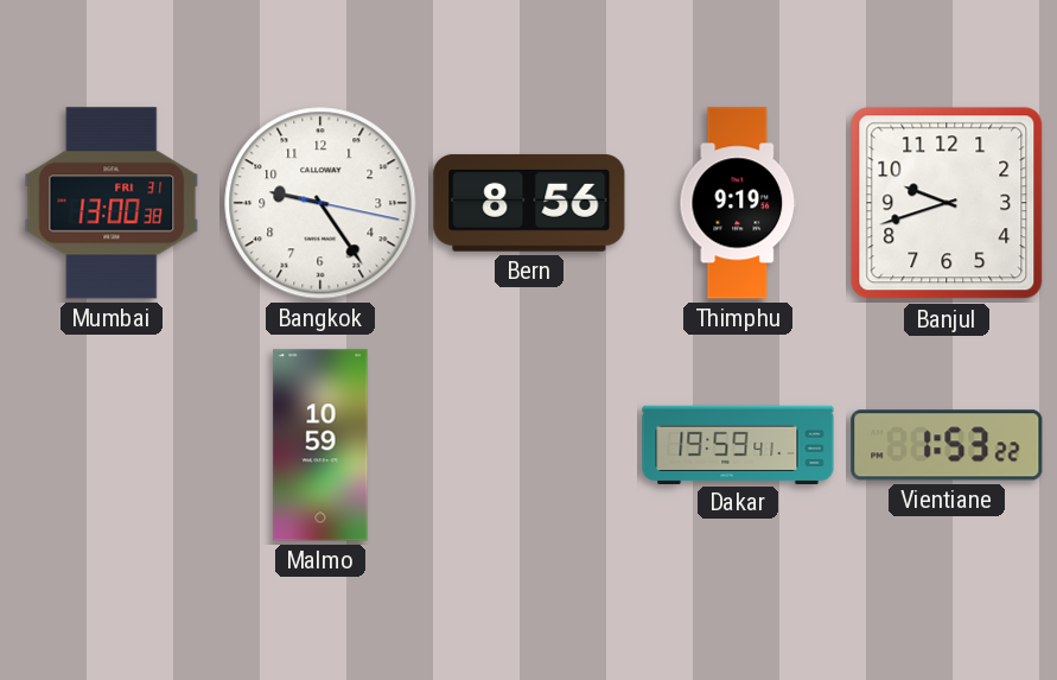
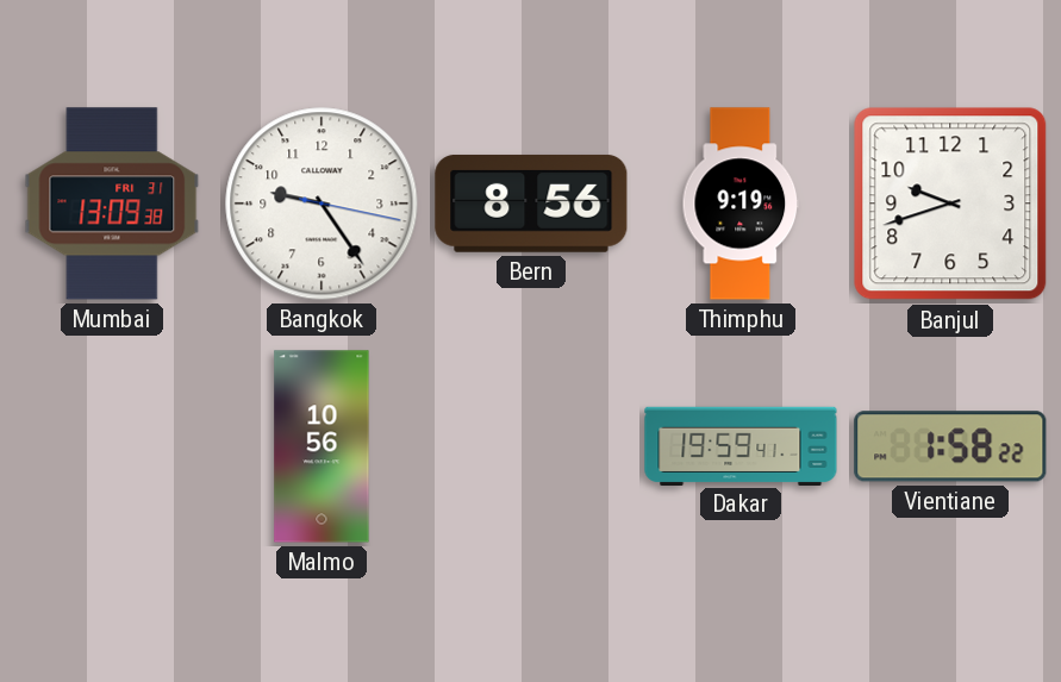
Mumbai: 13:00 -> 13:09 (112, 204)
Malmo: 10:59 -> 10:56 (322, 446)
Vientiane: 1:53 -> 1:58 (950, 446)
